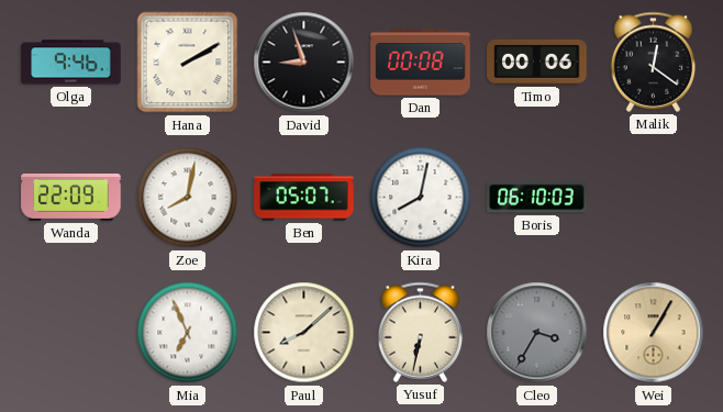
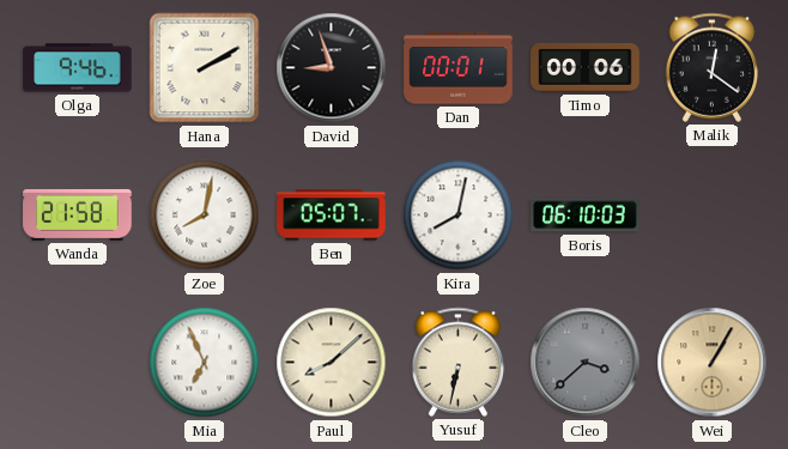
Dan: 00:08 -> 00:01 (459, 68)
Wanda: 22:09 -> 21:58 (78, 214)
Cleo: 3:35 -> 3:38 (586, 363)
